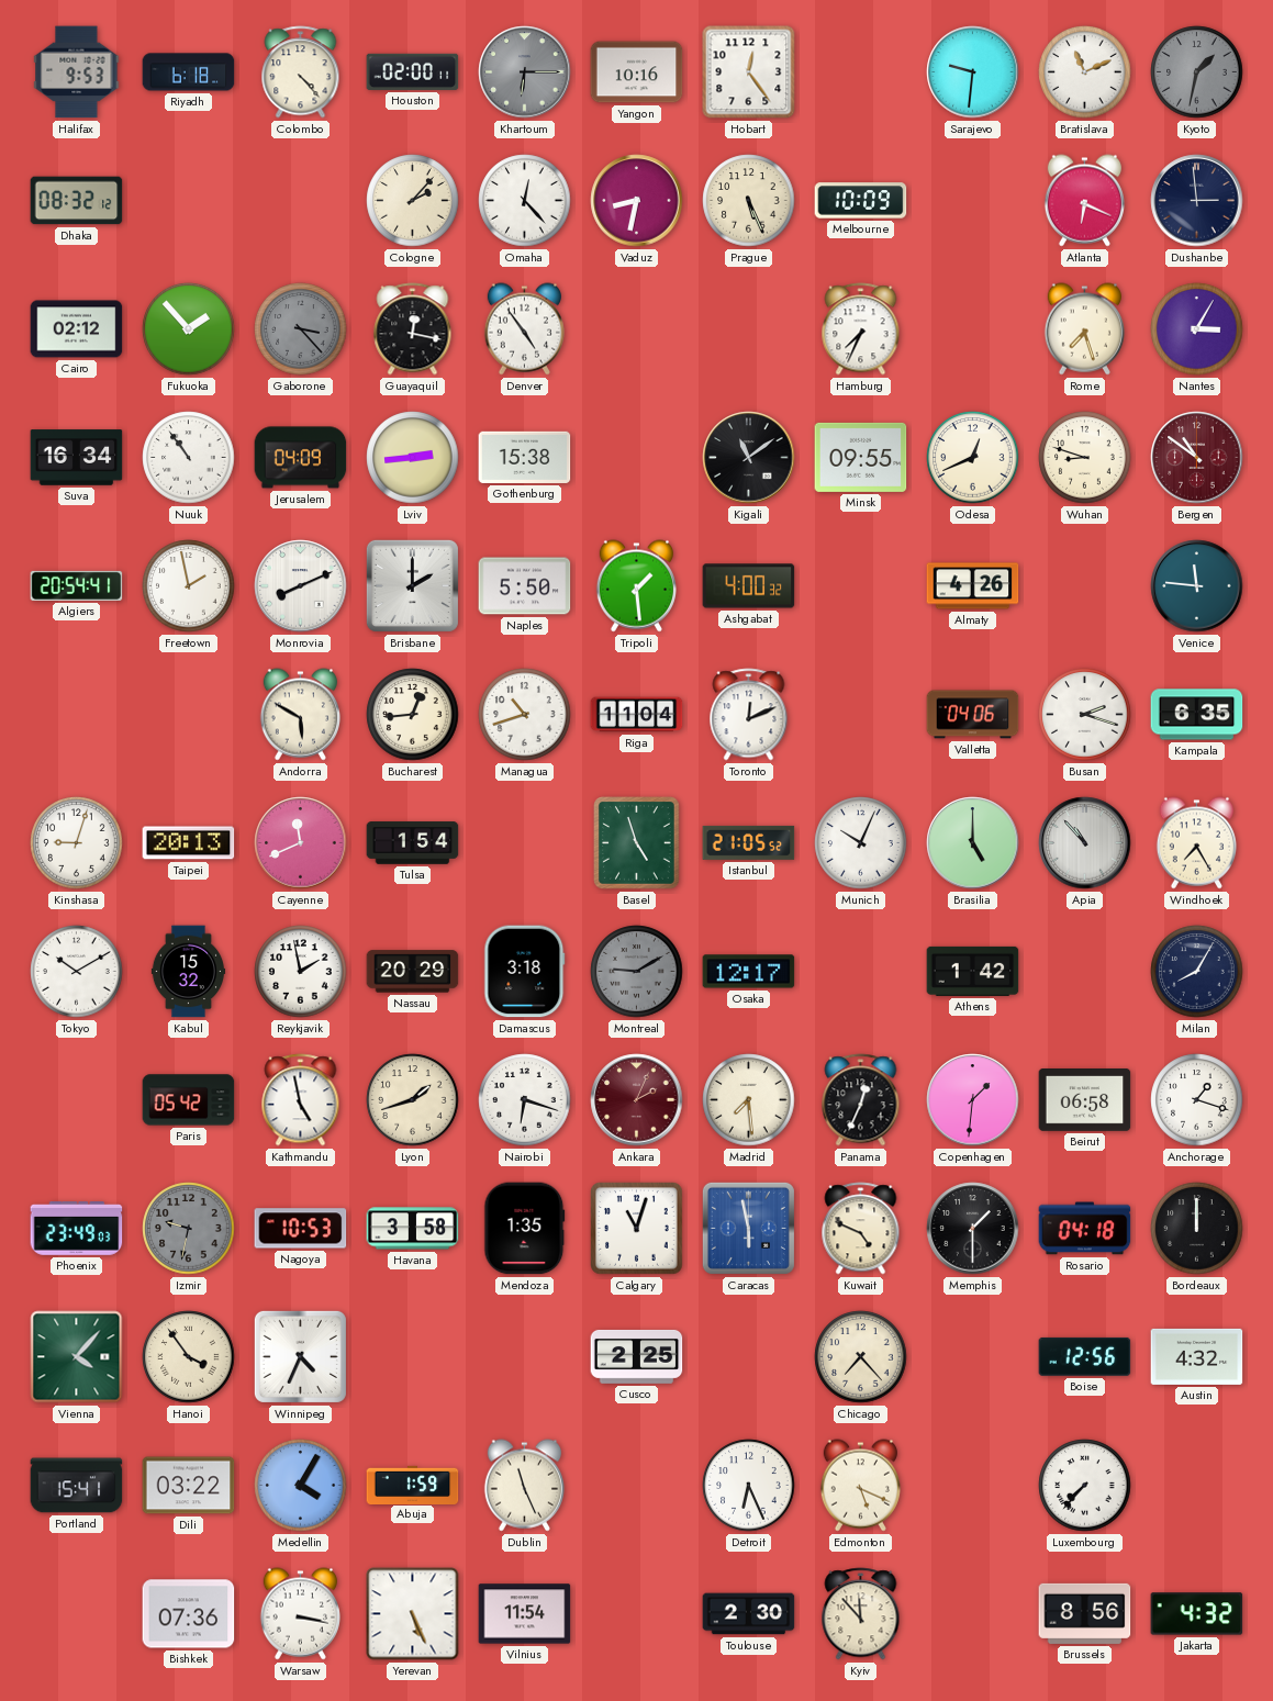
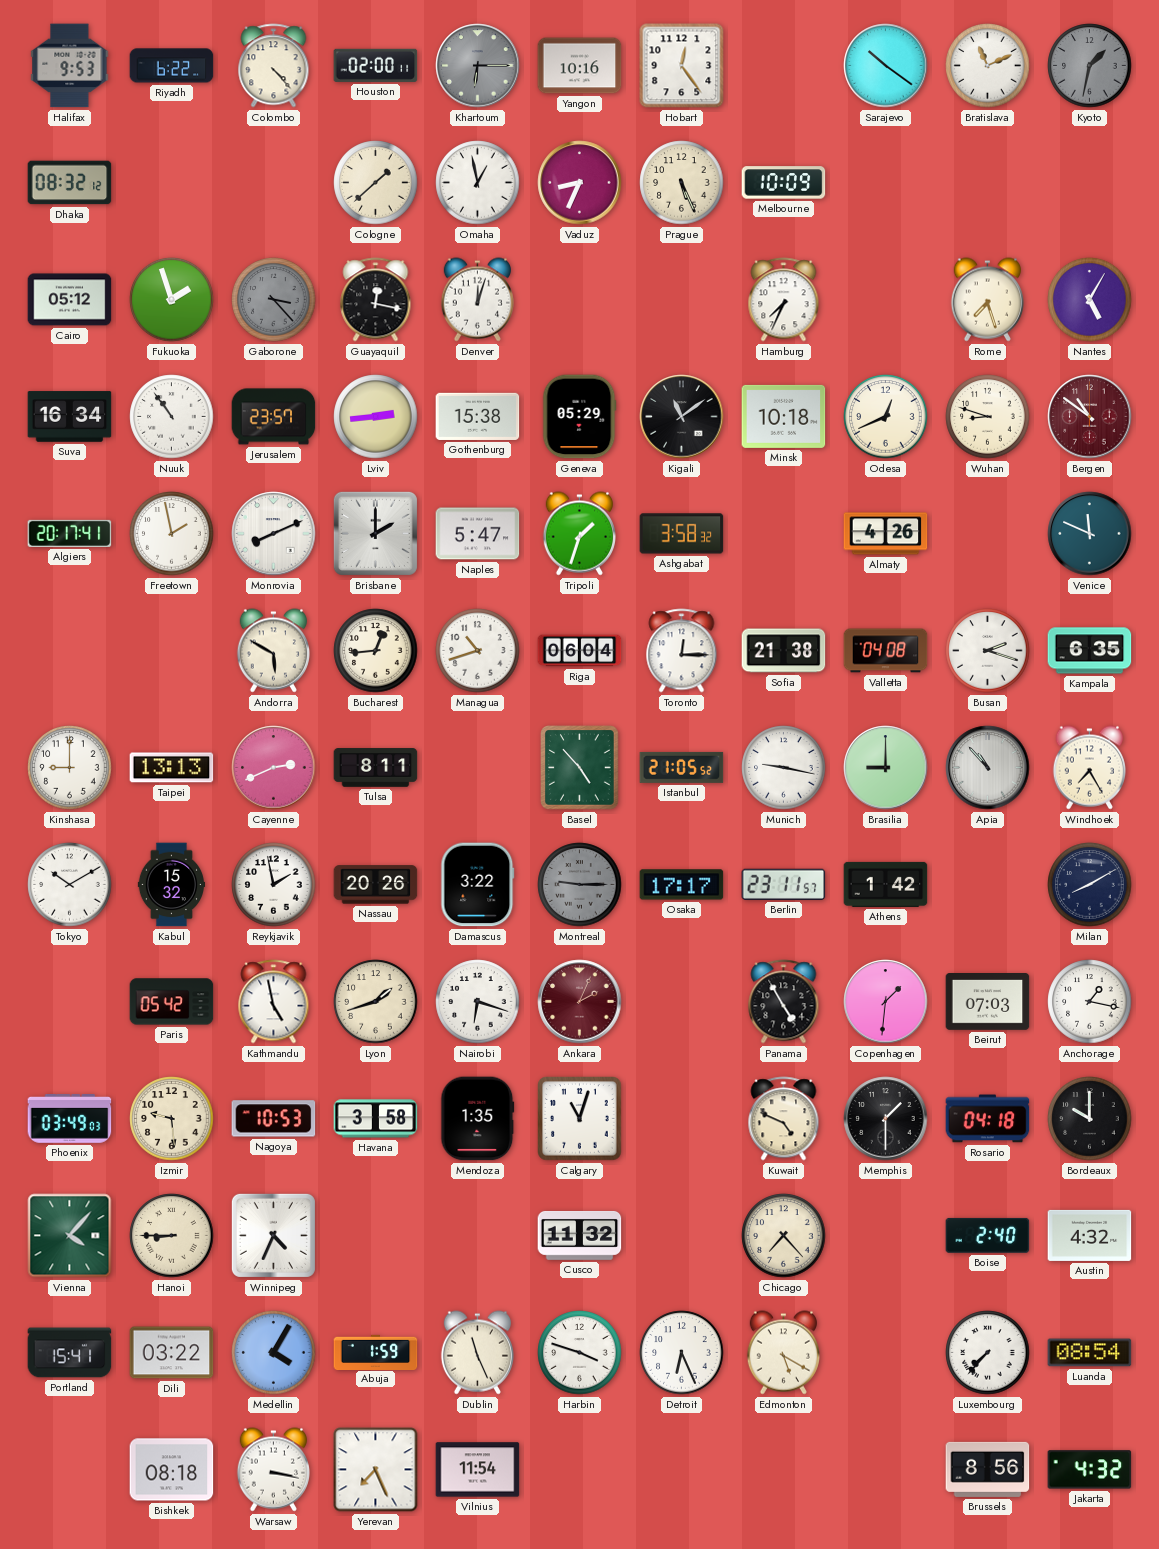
Riyadh: 6:18 -> 6:22 (172, 66)
Sarajevo: 9:31 -> 10:21 (886, 66)
Cologne: 2:07 -> 1:38 (376, 183)
Omaha: 12:23 -> 12:58 (478, 183)
Vaduz: 8:32 -> 8:34 (580, 183)
Atlanta: 6:19 -> none (1084, 201)
Dushanbe: 2:59 -> none (1197, 201)
Cairo: 02:12 -> 05:12 (70, 300)
Fukuoka: 1:53 -> 1:57 (172, 300)
Denver: 4:54 -> 12:03 (477, 300)
Nantes: 3:05 -> 5:05 (1090, 300)
Jerusalem: 04:09 -> 23:57 (274, 417)
Geneva: none -> 05:29 (580, 417)
Minsk: 09:55 -> 10:18 (784, 416)
Algiers: 20:54 -> 20:17 (70, 533)
Naples: 5:50 -> 5:47 (478, 534)
Tripoli: 1:29 -> 1:33 (579, 534)
Ashgabat: 4:00 -> 3:58 (682, 534)
Venice: 11:46 -> 11:49 (1090, 534)
Riga: 11:04 -> 06:04 (580, 651)
Toronto: 12:11 -> 12:15 (682, 651)
Sofia: none -> 21:38 (784, 651)
Valletta: 04:06 -> 04:08 (886, 651)
Kinshasa: 9:03 -> 9:00 (70, 768)
Taipei: 20:13 -> 13:13 (172, 768)
Cayenne: 11:41 -> 2:41 (274, 768)
Tulsa: 1:54 -> 8:11 (376, 768)
Basel: 4:57 -> 4:53 (580, 768)
Munich: 10:04 -> 9:17 (784, 768)
Brasilia: 5:00 -> 9:00 (886, 768)
Nassau: 20:29 -> 20:26 (376, 885)
Damascus: 3:18 -> 3:22 (478, 885)
Montreal: 9:10 -> 9:15 (580, 885)
Osaka: 12:17 -> 17:17 (682, 885)
Berlin: none -> 23:11 (784, 884)
Milan: 8:05 -> 8:10 (1090, 885)
Madrid: 7:29 -> none (749, 1100)
Panama: 12:34 -> 4:55 (784, 1002)
Beirut: 06:58 -> 07:03 (988, 1002)
Anchorage: 1:18 -> 1:17 (1090, 1002)
Phoenix: 23:49 -> 03:49 (70, 1119)
Izmir: 9:32 -> 9:29 (172, 1119)
Izmir dial: grey -> cream (172, 1119)
Caracas: 5:58 -> none (748, 1228)
Bordeaux: 12:00 -> 10:00 (1090, 1119)
Hanoi: 3:54 -> 8:45 (172, 1236)
Cusco: 2:25 -> 11:32 (580, 1235)
Boise: 12:56 -> 2:40 (988, 1235)
Harbin: none -> 3:48 (580, 1353)
Edmonton: 5:19 -> 5:20 (783, 1353)
Luanda: none -> 08:54 (1090, 1353)
Bishkek: 07:36 -> 08:18 (172, 1470)
Yerevan: 5:26 -> 7:26 (376, 1470)
Toulouse: 2:30 -> none (749, 1614)
Kyiv: 11:53 -> none (861, 1614)
